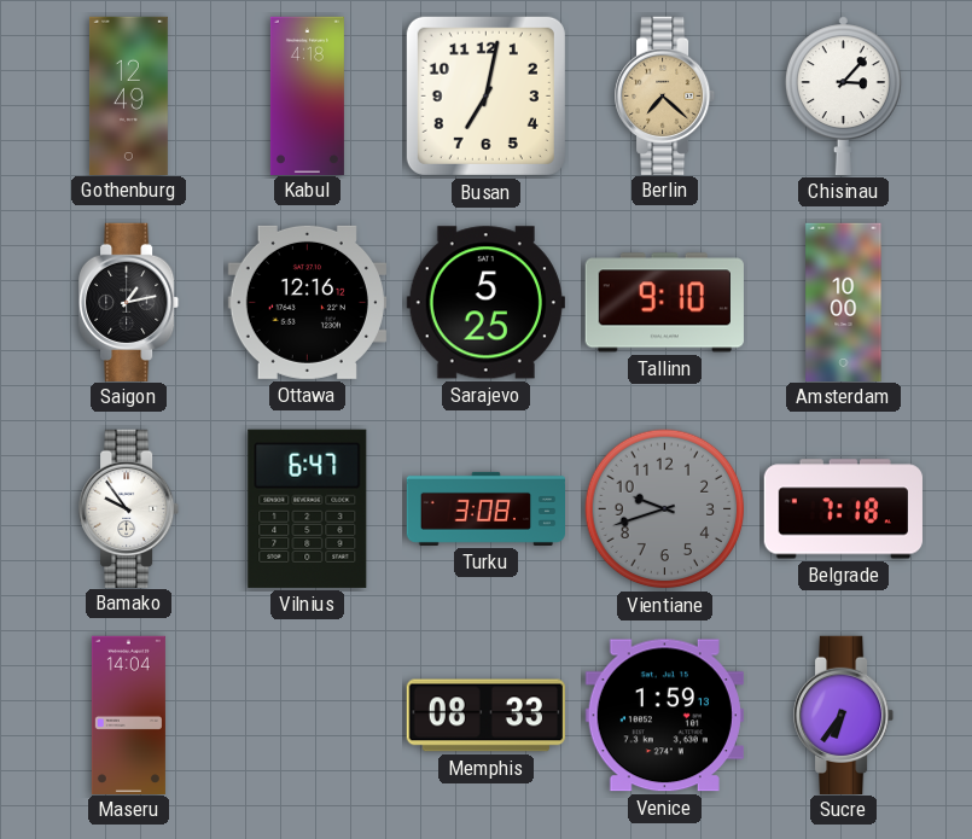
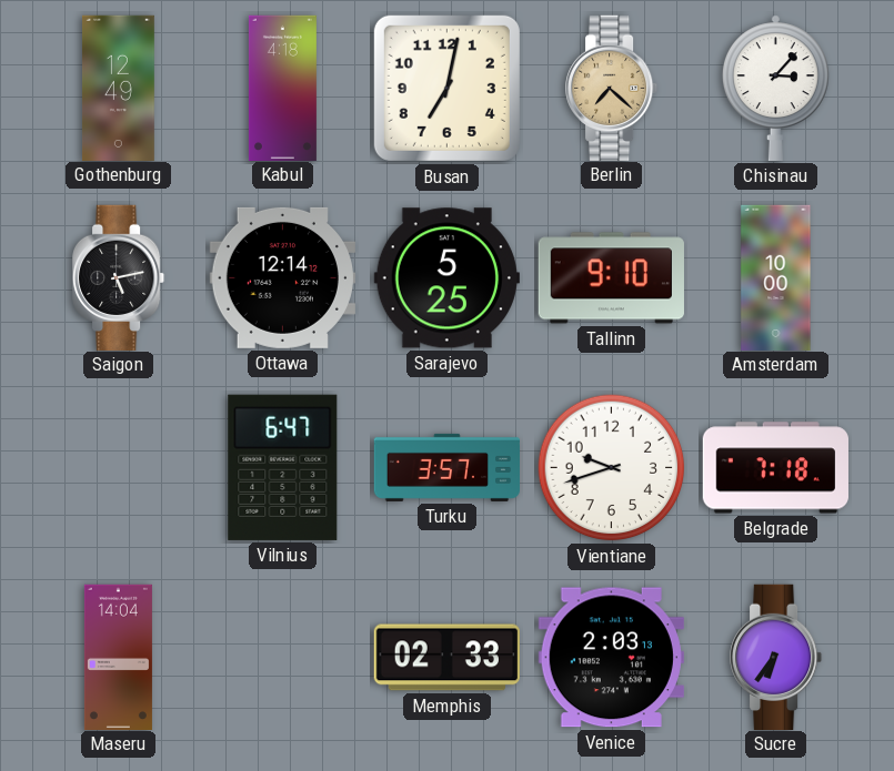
Saigon: 1:13 -> 5:13 (120, 277)
Ottawa: 12:16 -> 12:14 (282, 277)
Bamako: 9:54 -> none (130, 508)
Turku: 3:08 -> 3:57 (448, 467)
Vientiane dial: grey -> white (612, 468)
Memphis: 08:33 -> 02:33 (446, 658)
Venice: 1:59 -> 2:03 (611, 658)
